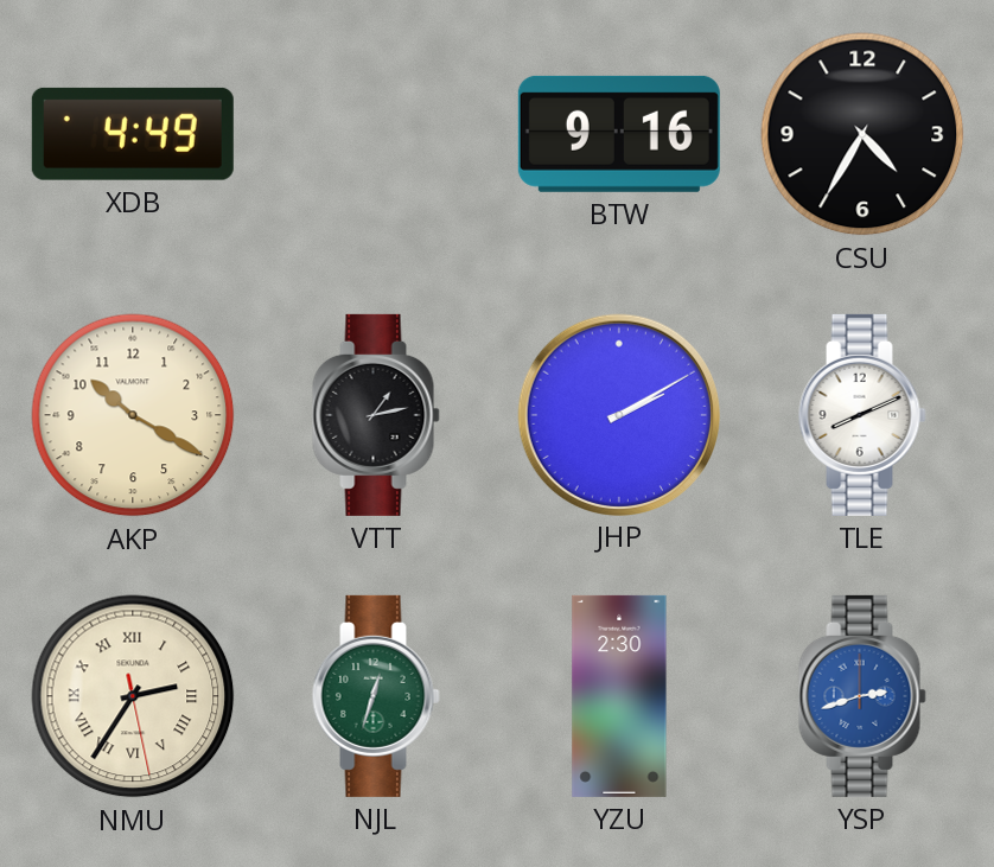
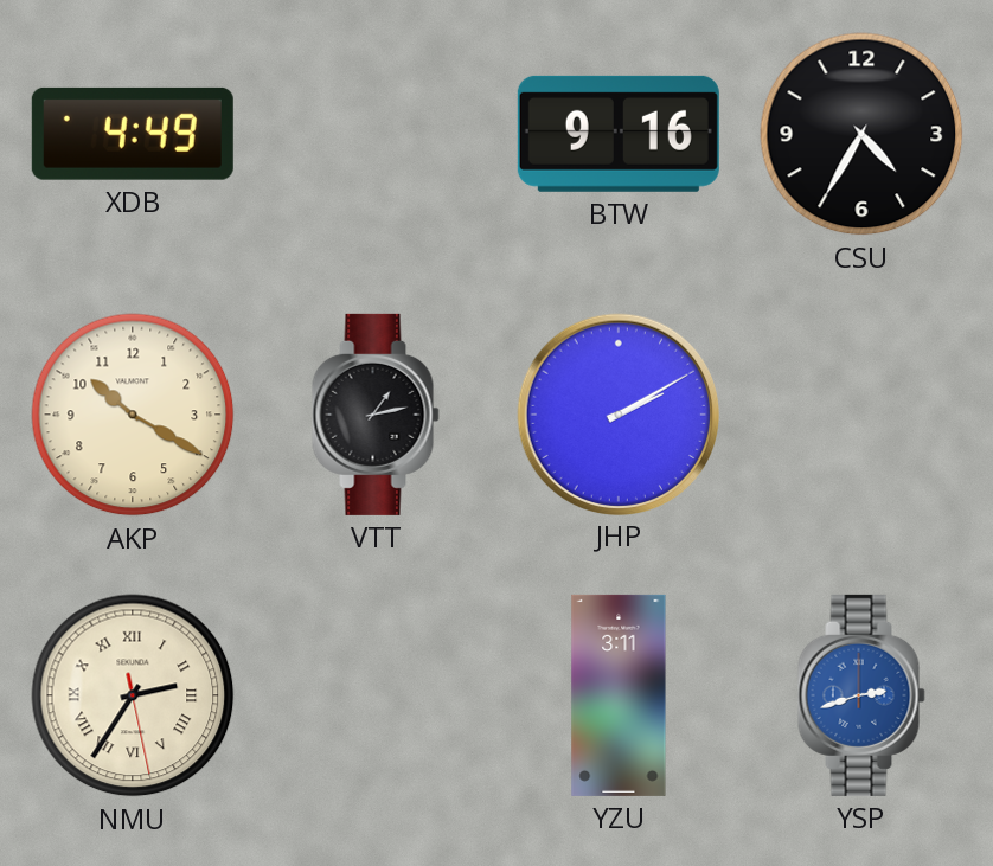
TLE: 8:11 -> none (862, 415)
NJL: 12:33 -> none (376, 696)
YZU: 2:30 -> 3:11 (619, 695)
